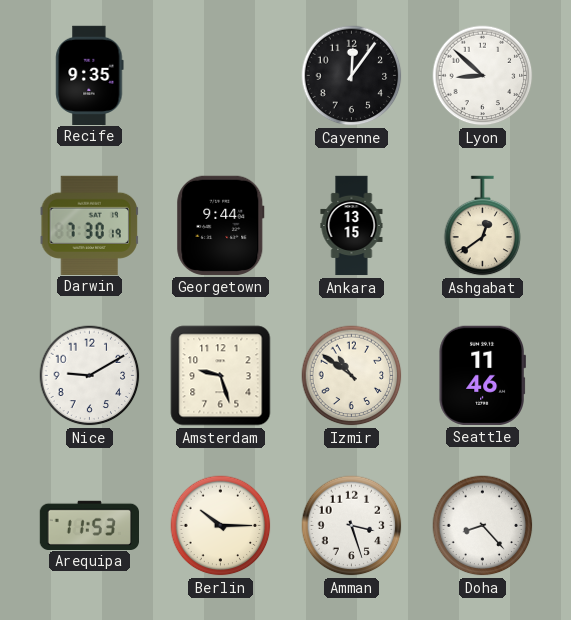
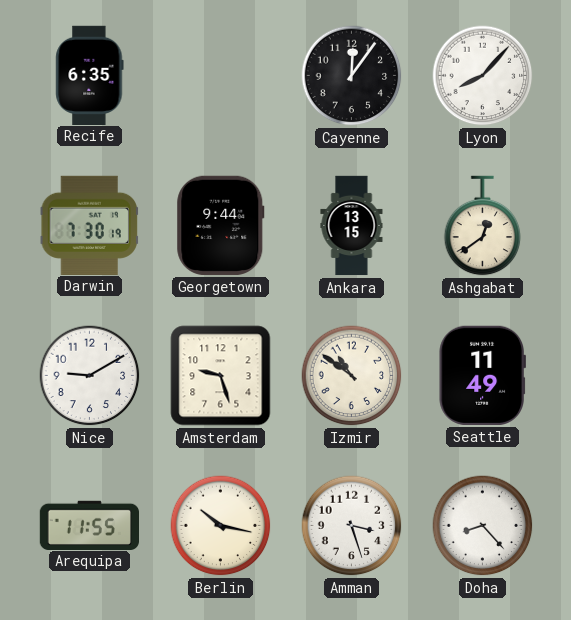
Recife: 9:35 -> 6:35 (90, 75)
Lyon: 8:52 -> 8:07 (483, 76)
Seattle: 11:46 -> 11:49 (482, 375)
Arequipa: 11:53 -> 11:55 (89, 525)
Berlin: 10:15 -> 10:17 (221, 526)
